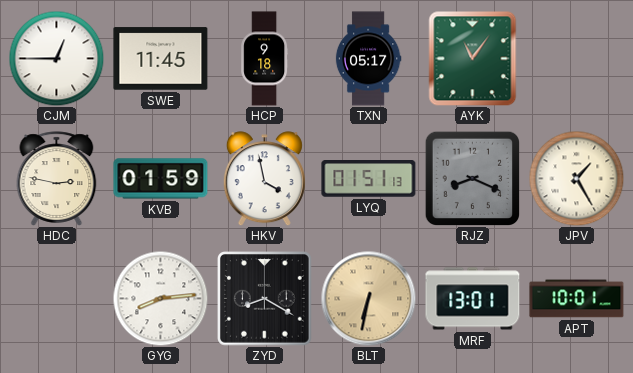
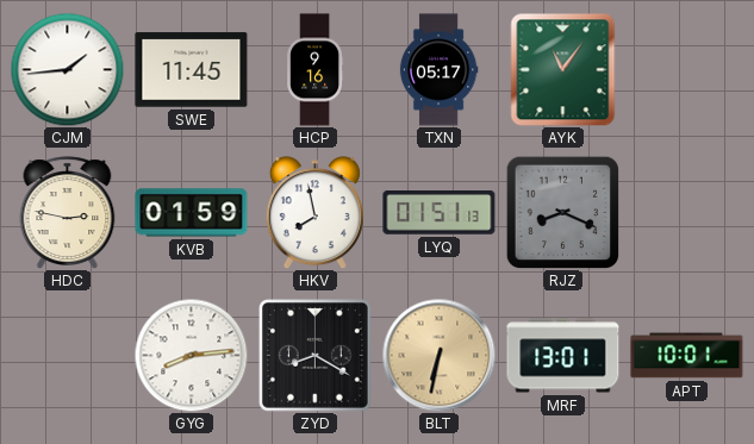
CJM: 12:45 -> 1:44 (67, 69)
HCP: 9:18 -> 9:16 (316, 70)
HKV: 3:58 -> 7:58 (314, 213)
JPV: 1:25 -> none (576, 178)
